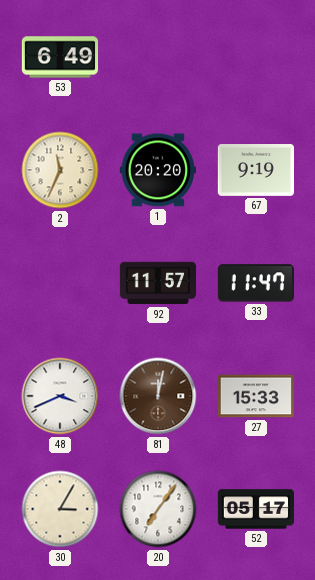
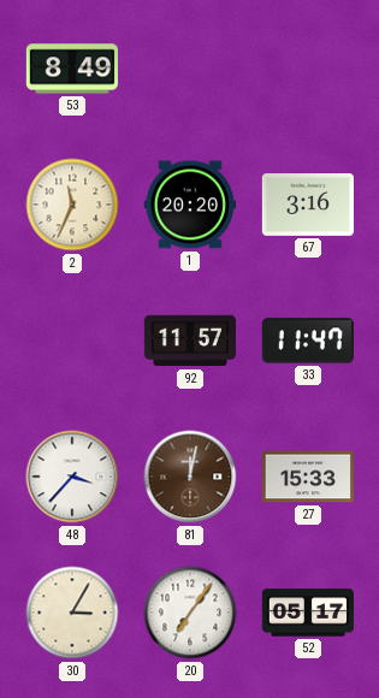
53: 6:49 -> 8:49 (71, 69)
67: 9:19 -> 3:16 (307, 206)
48: 3:41 -> 3:37 (72, 477)
